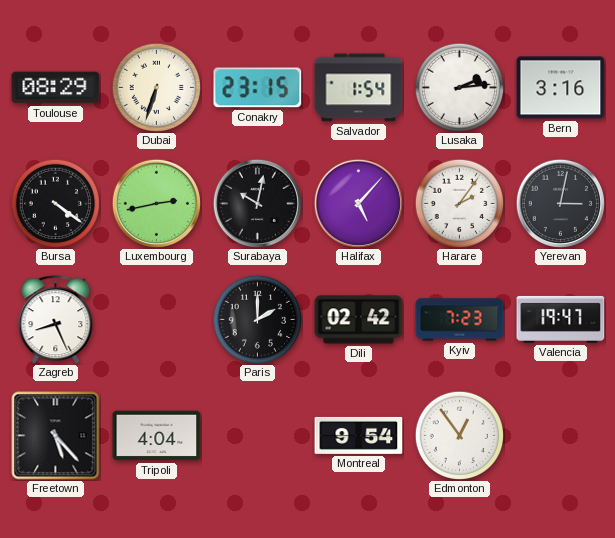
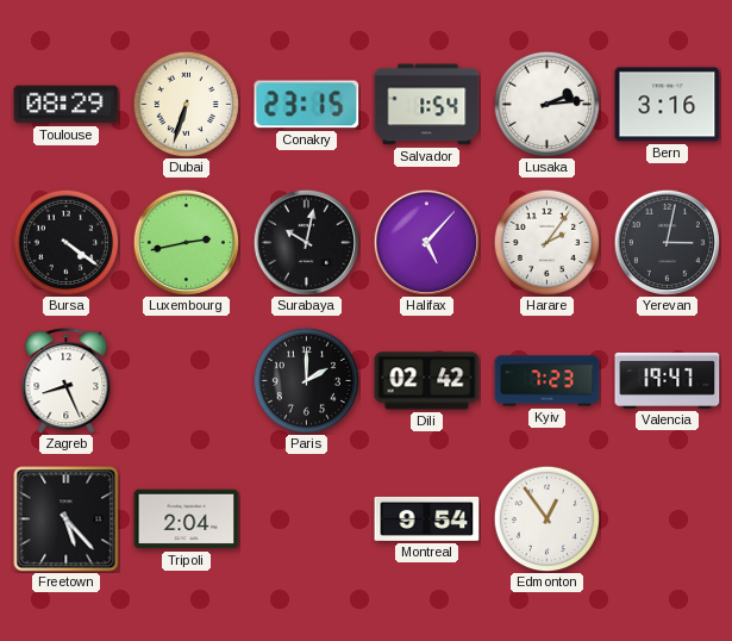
Tripoli: 4:04 -> 2:04 (187, 519)
